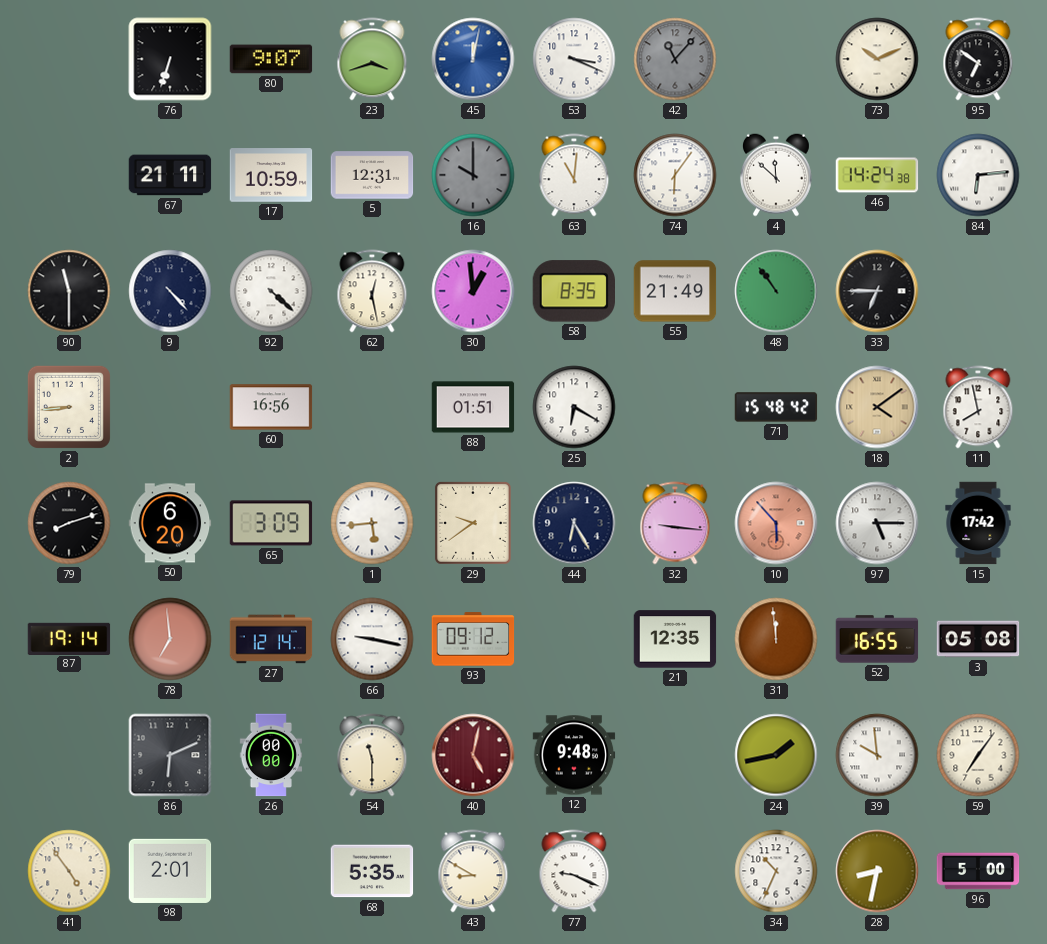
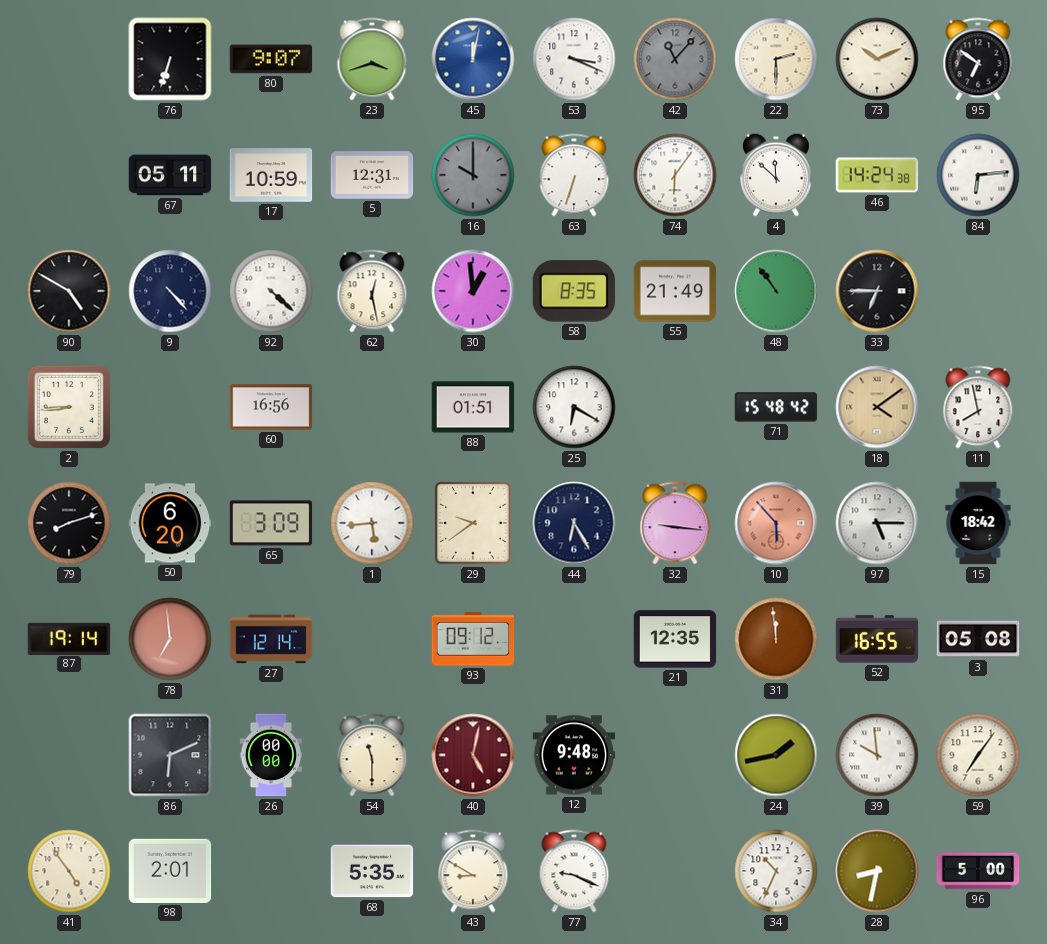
22: none -> 2:30 (776, 59)
67: 21:11 -> 05:11 (170, 175)
63: 11:01 -> 6:33 (574, 175)
90: 11:30 -> 4:50 (69, 291)
15: 17:42 -> 18:42 (978, 523)
66: 9:17 -> none (372, 639)
